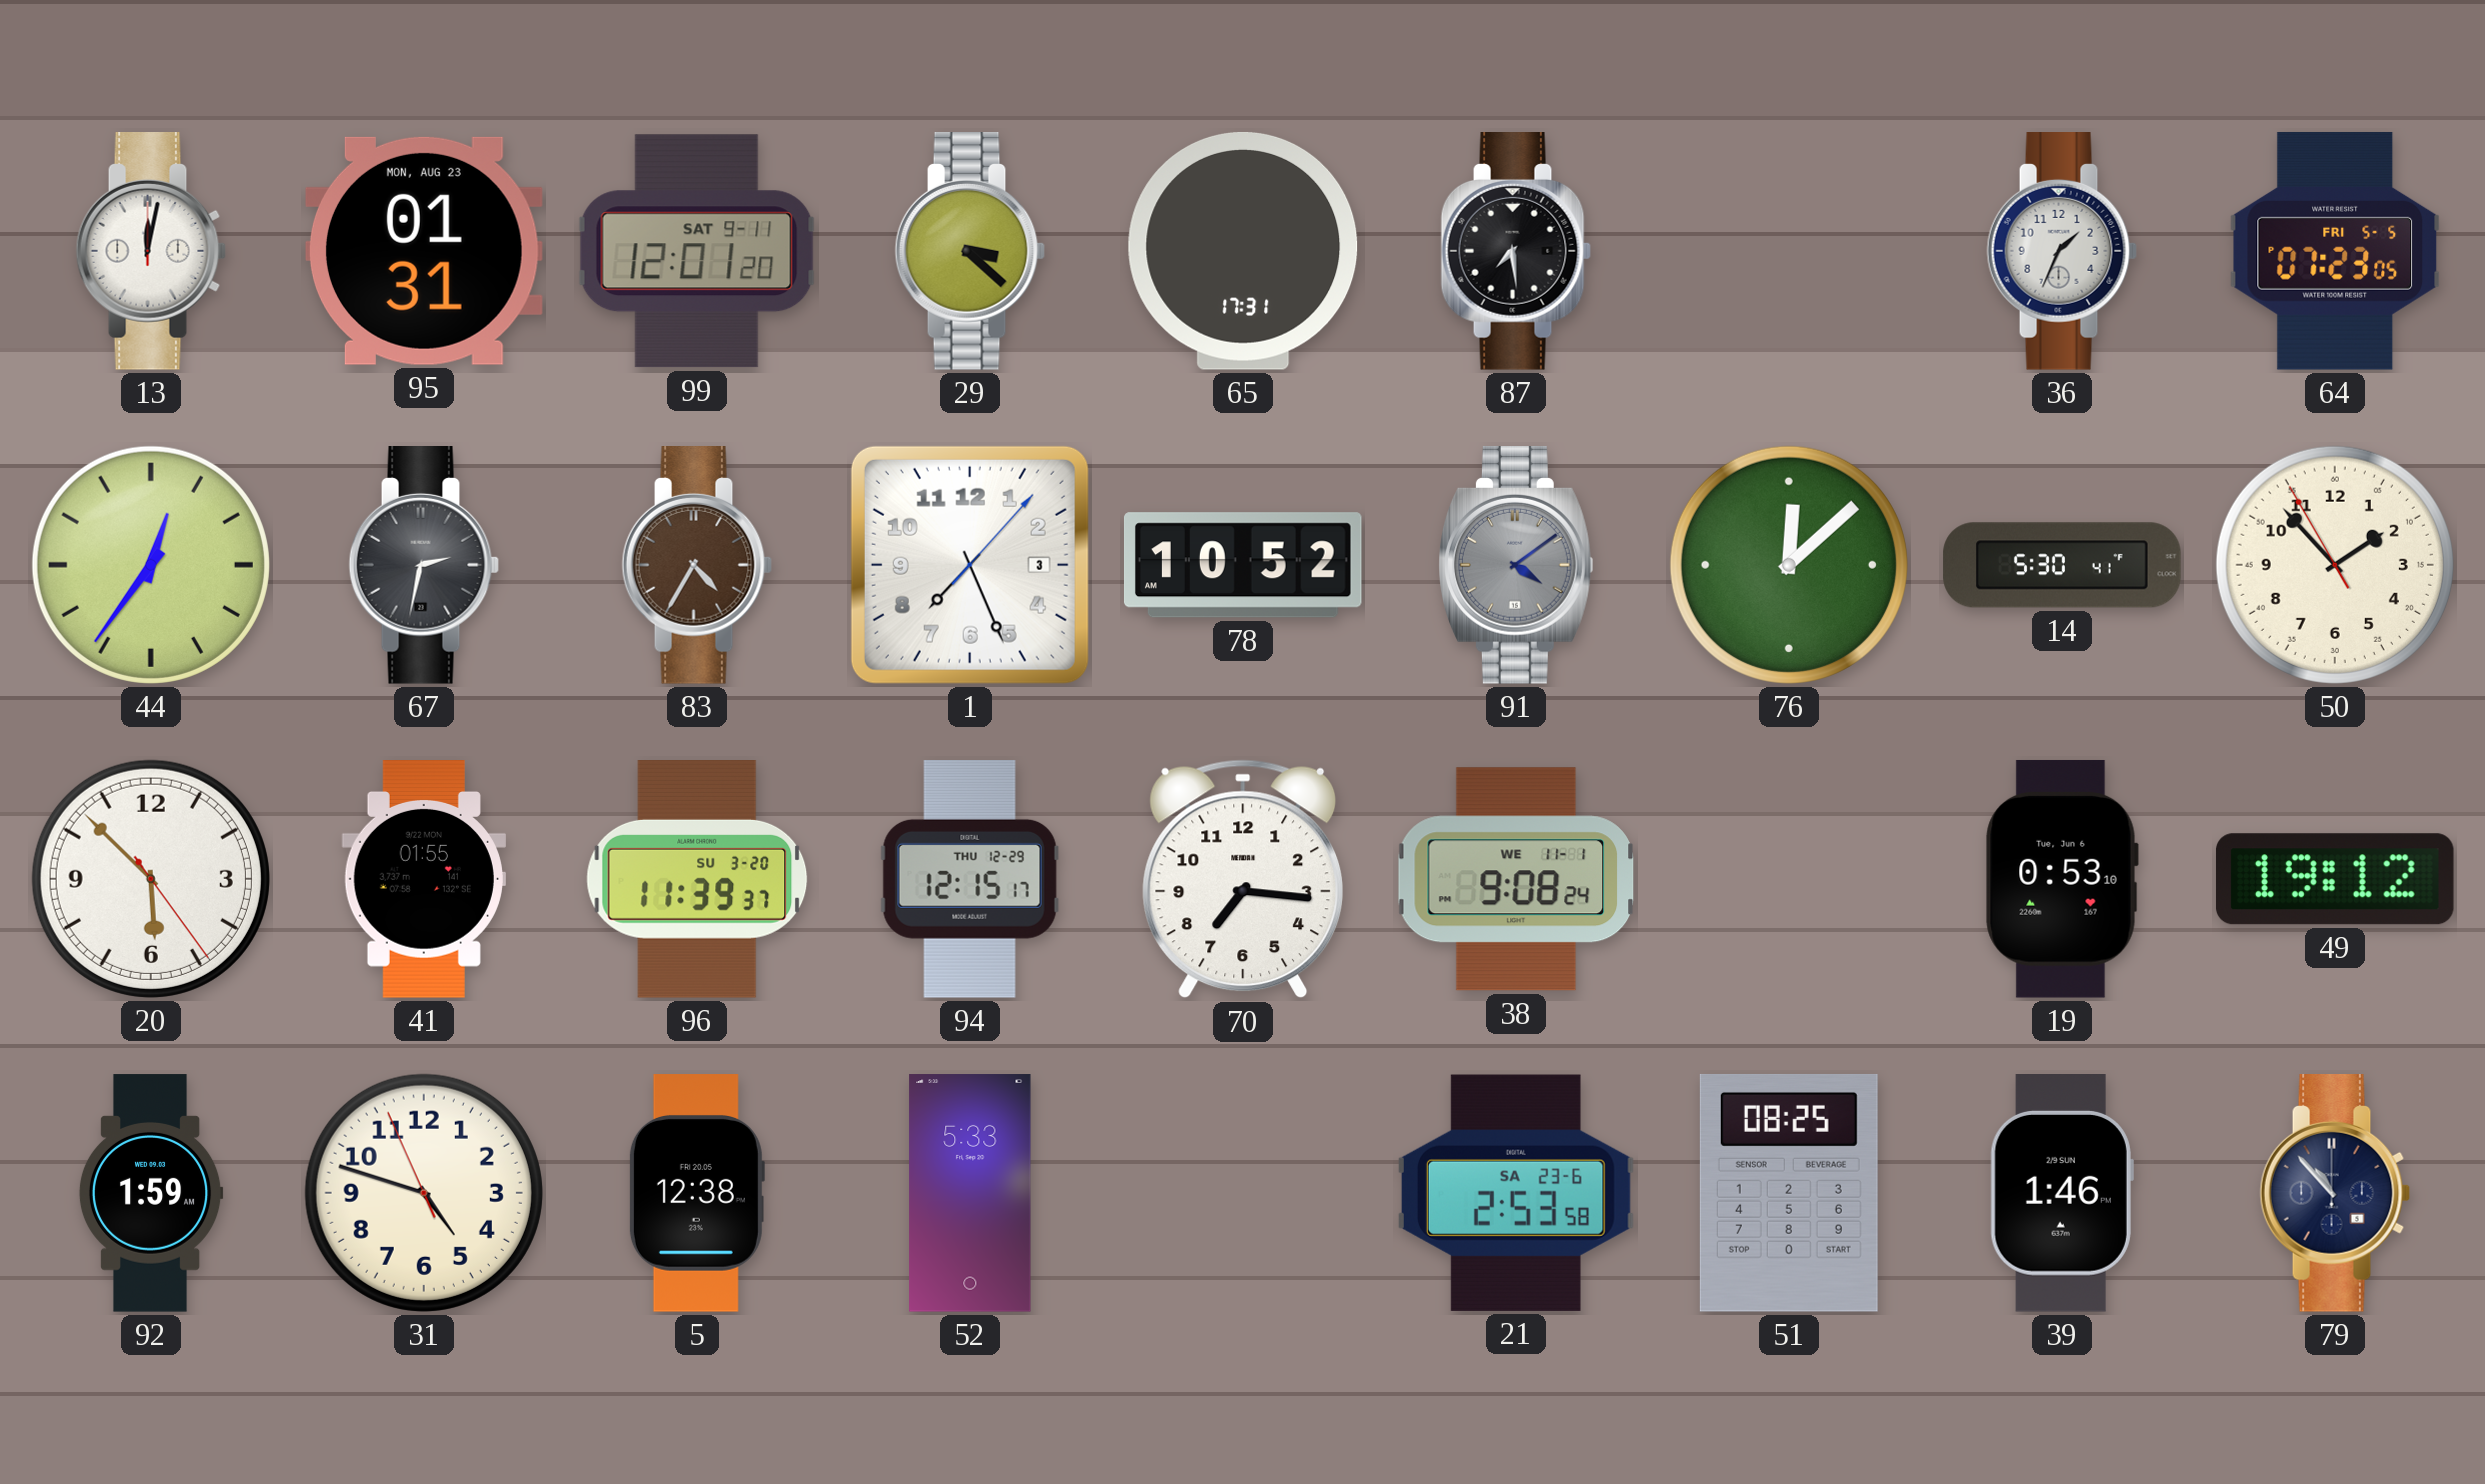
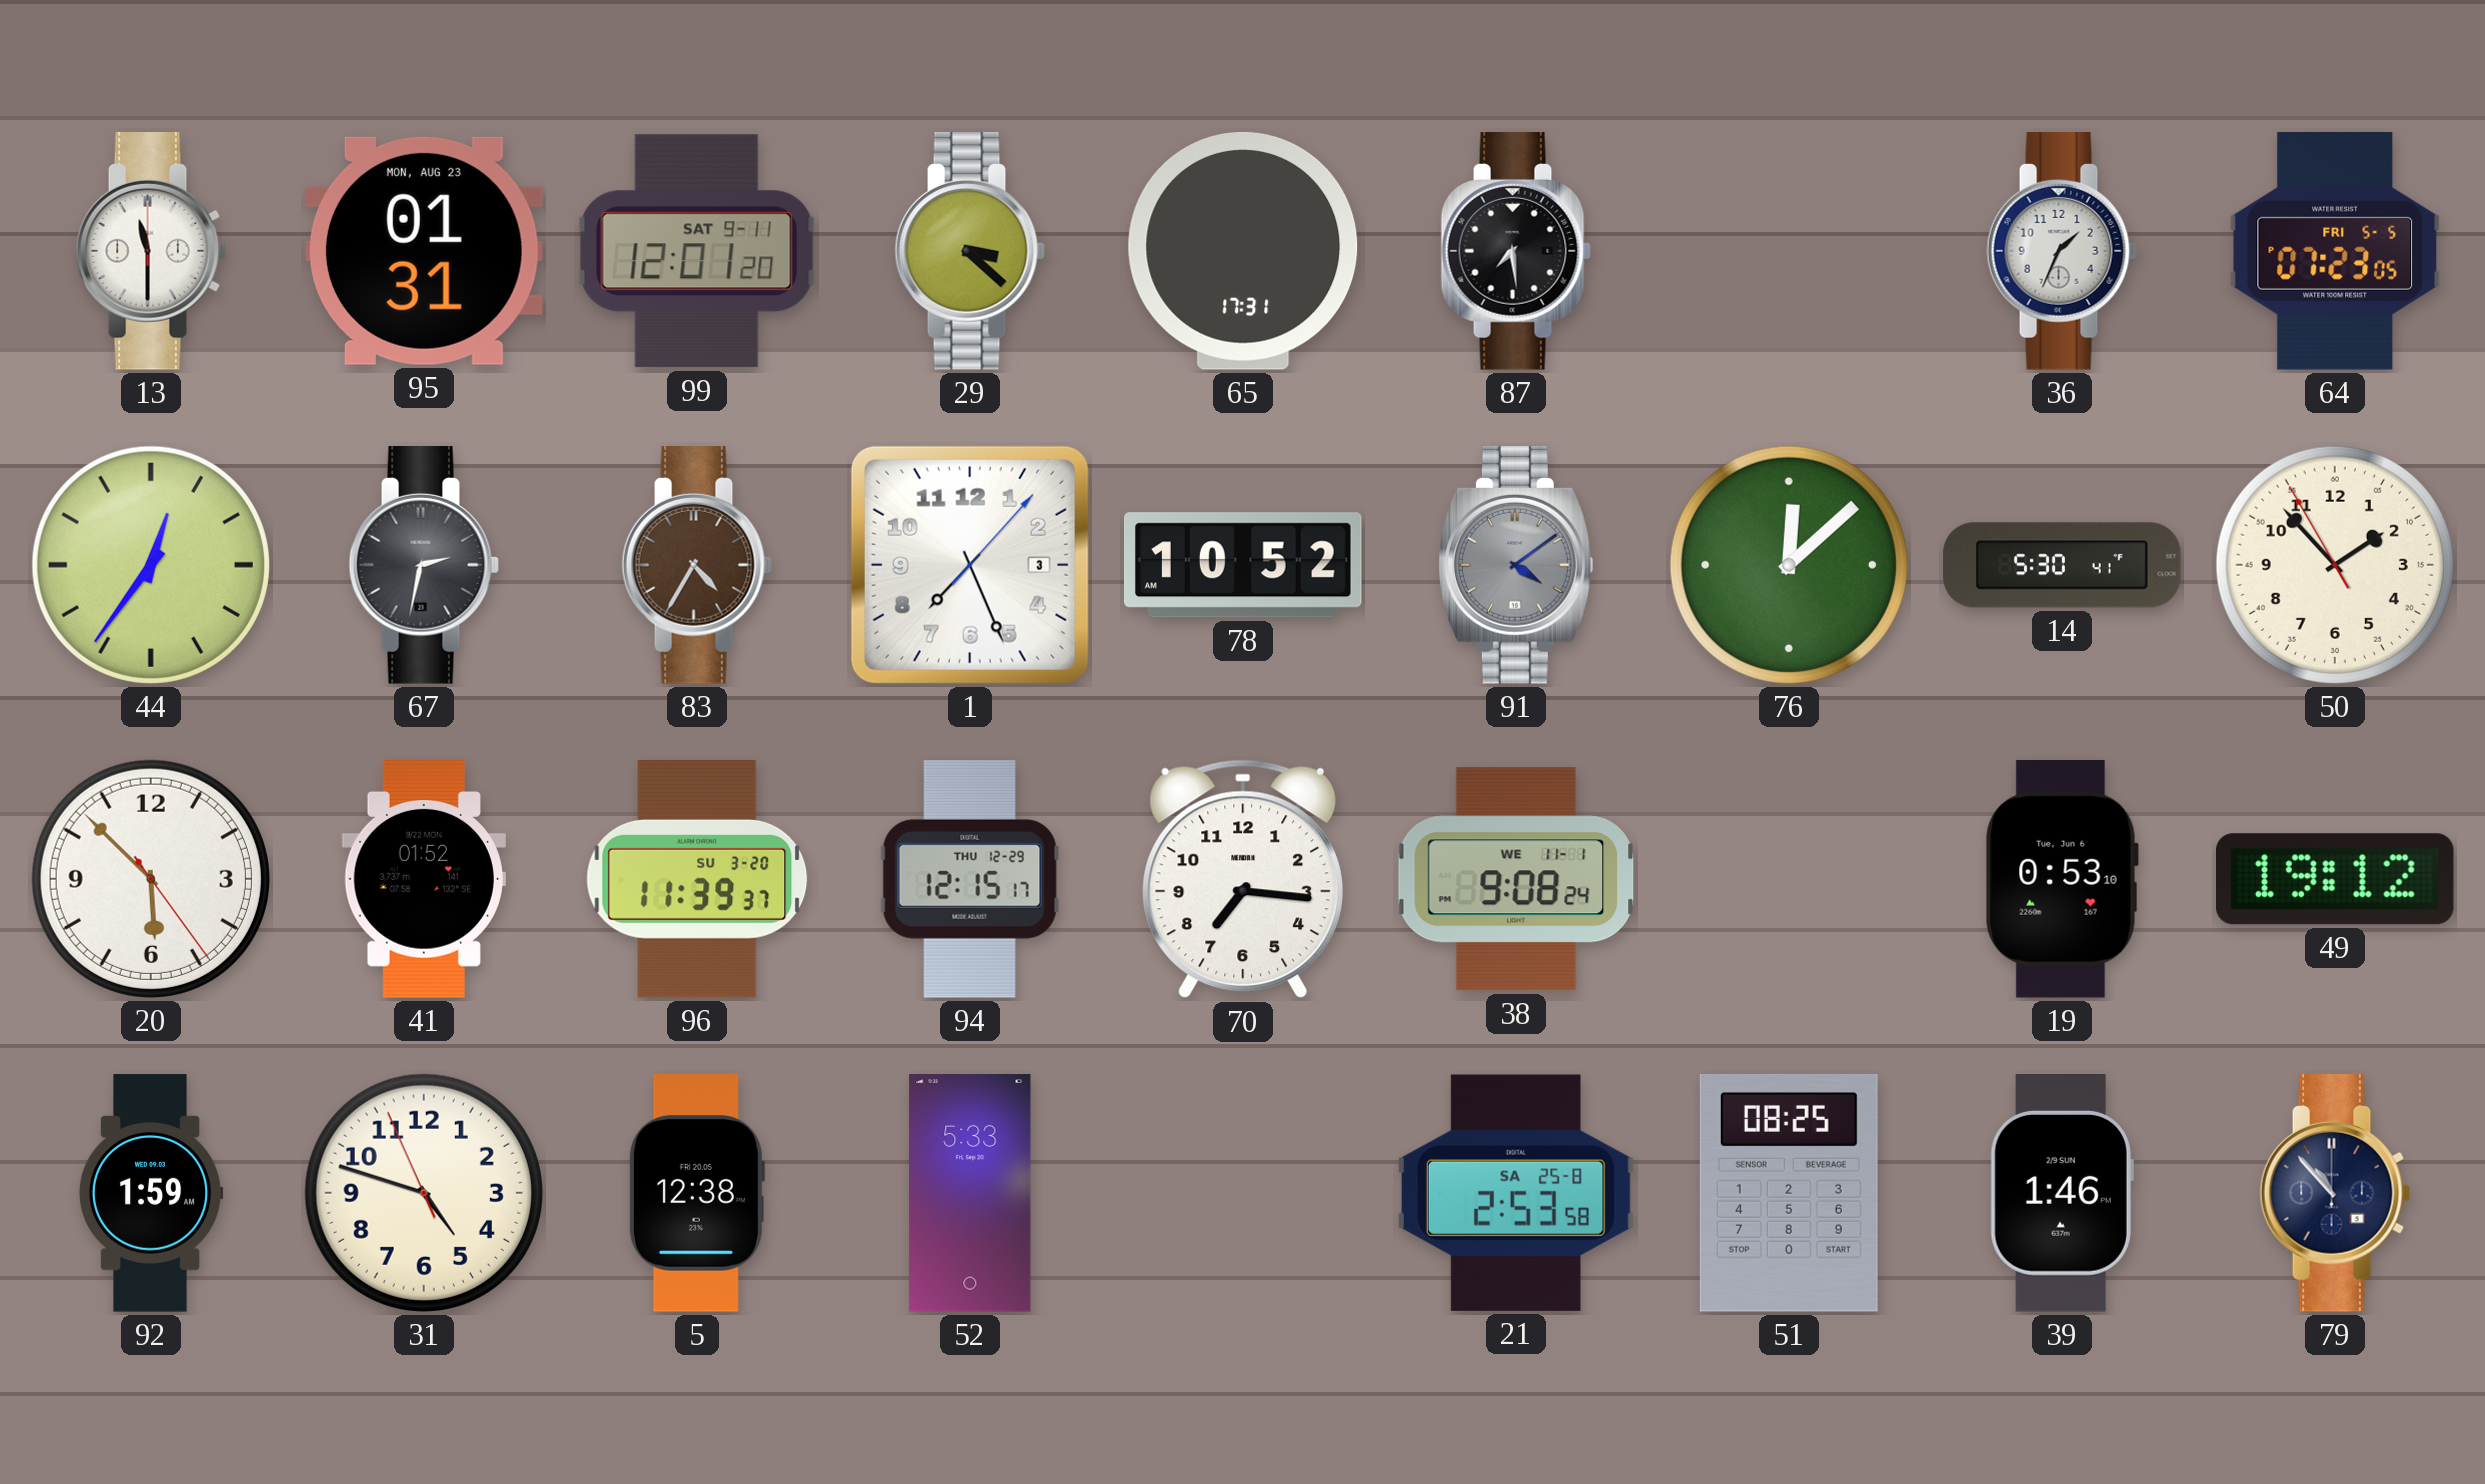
13: 12:02 -> 11:30 (151, 252)
41: 01:55 -> 01:52 (424, 879)
21 date: SA 23-6 -> SA 25-8 (1516, 1193)
